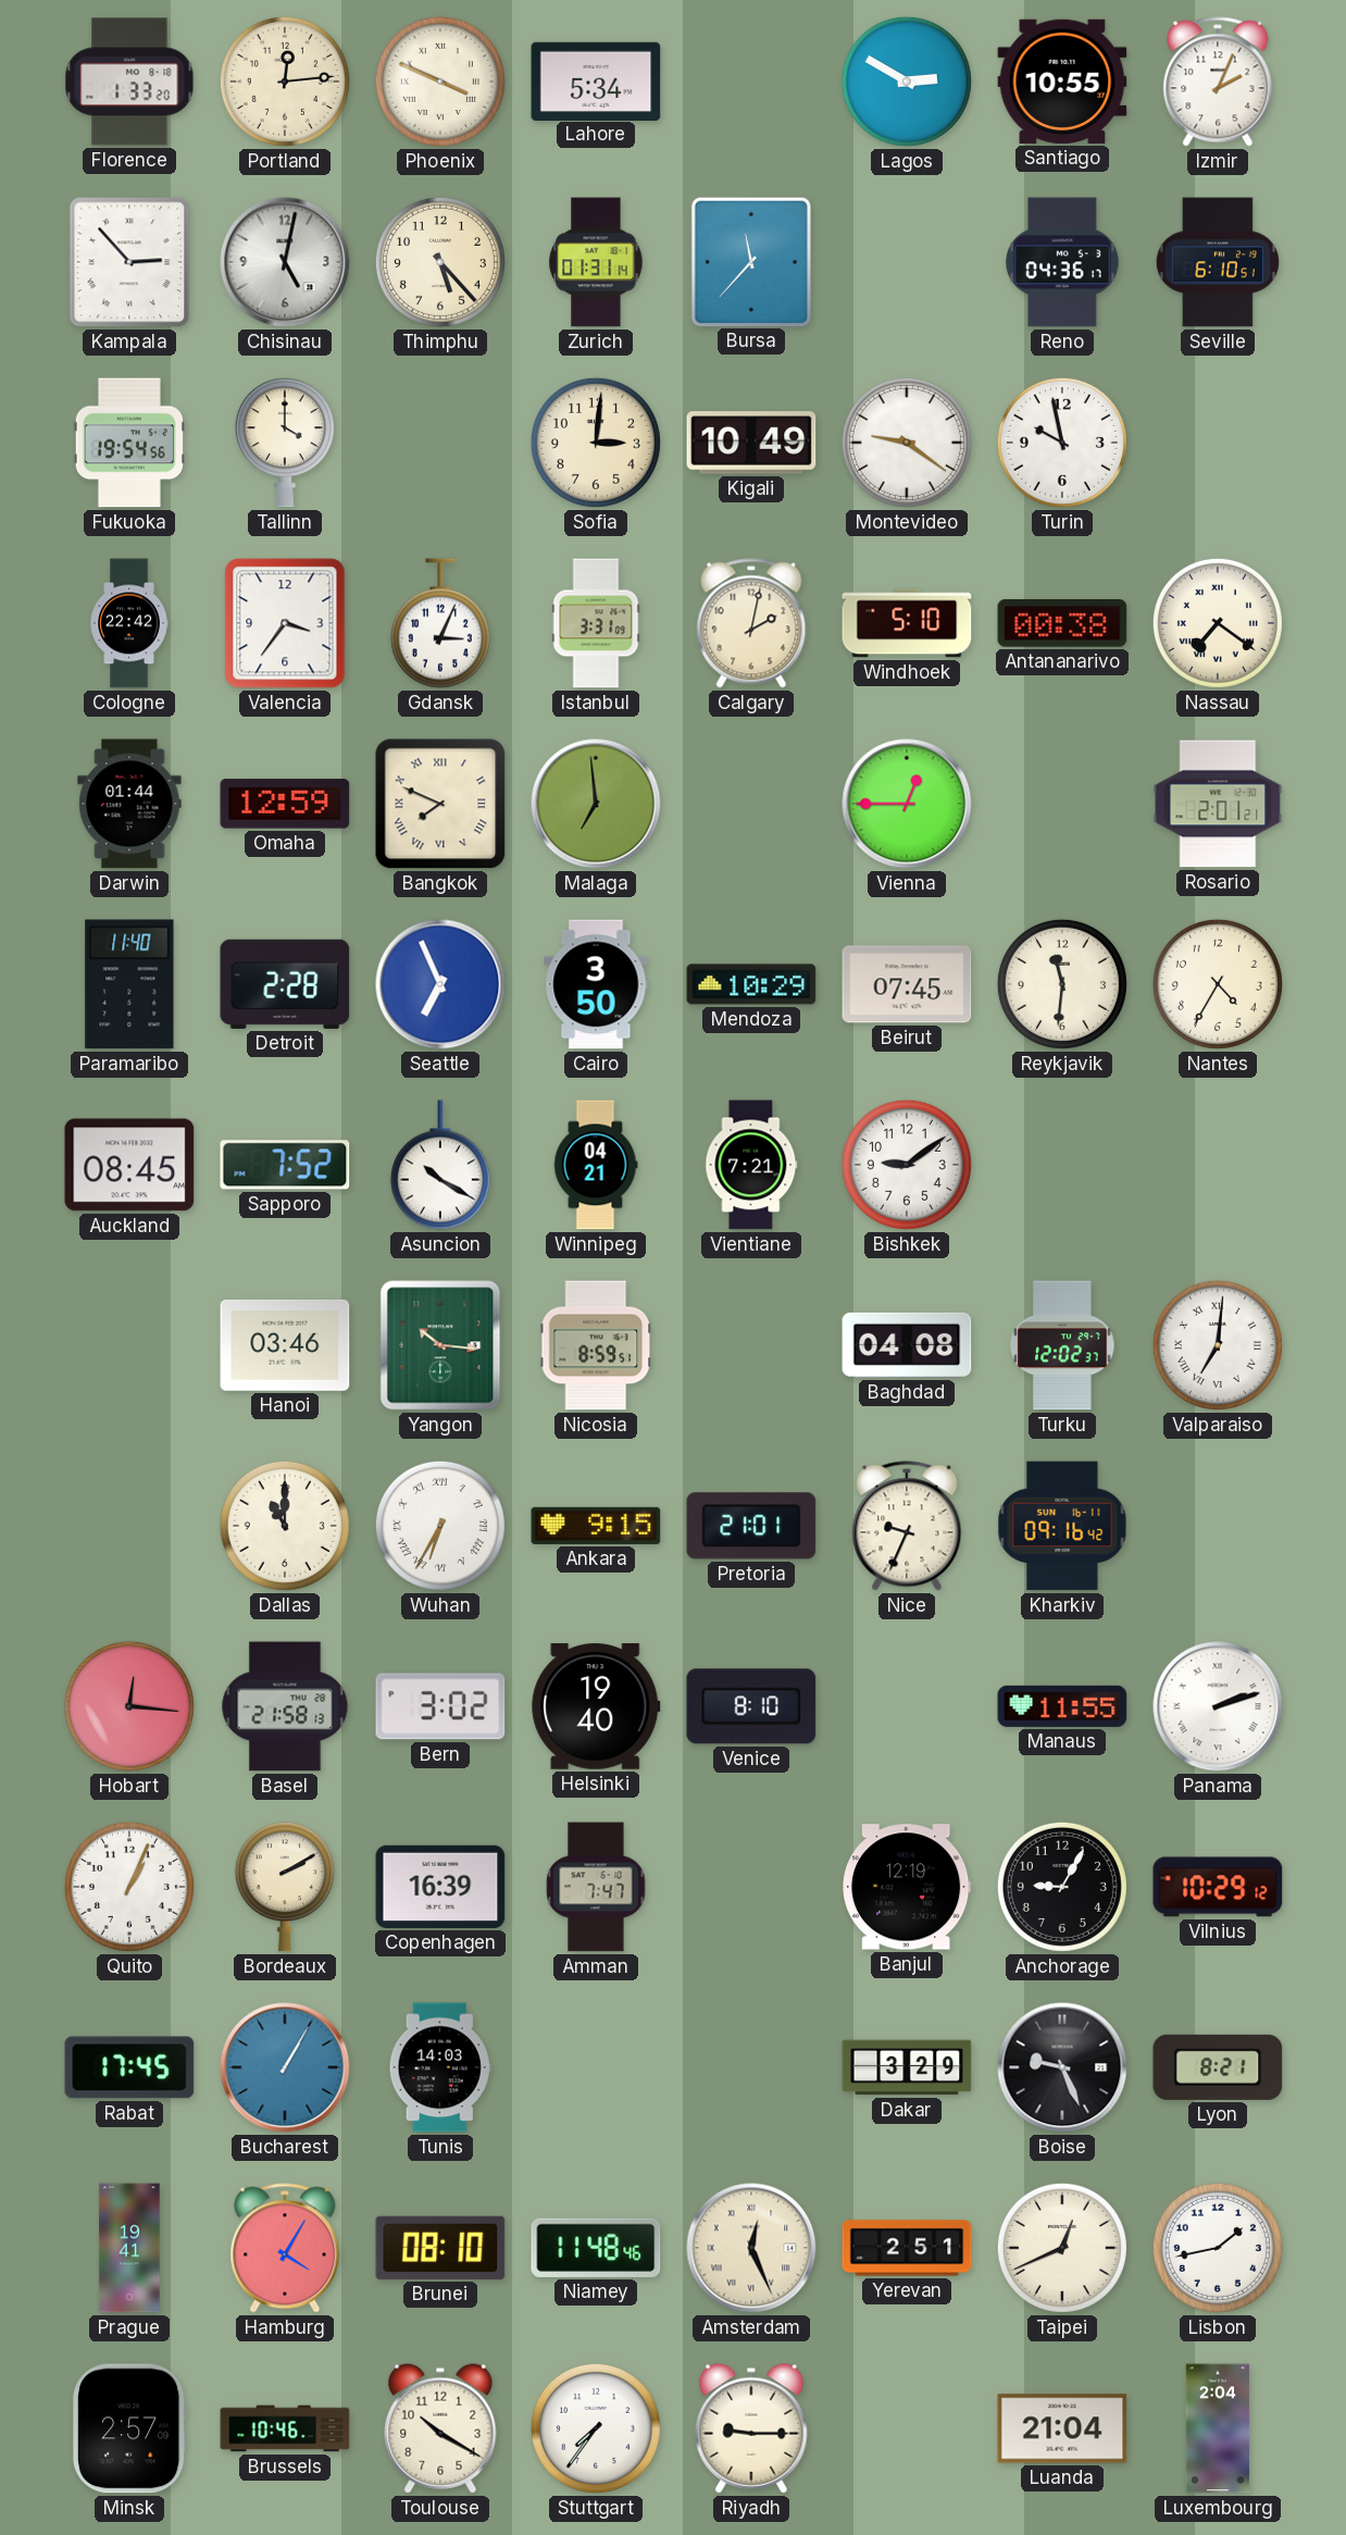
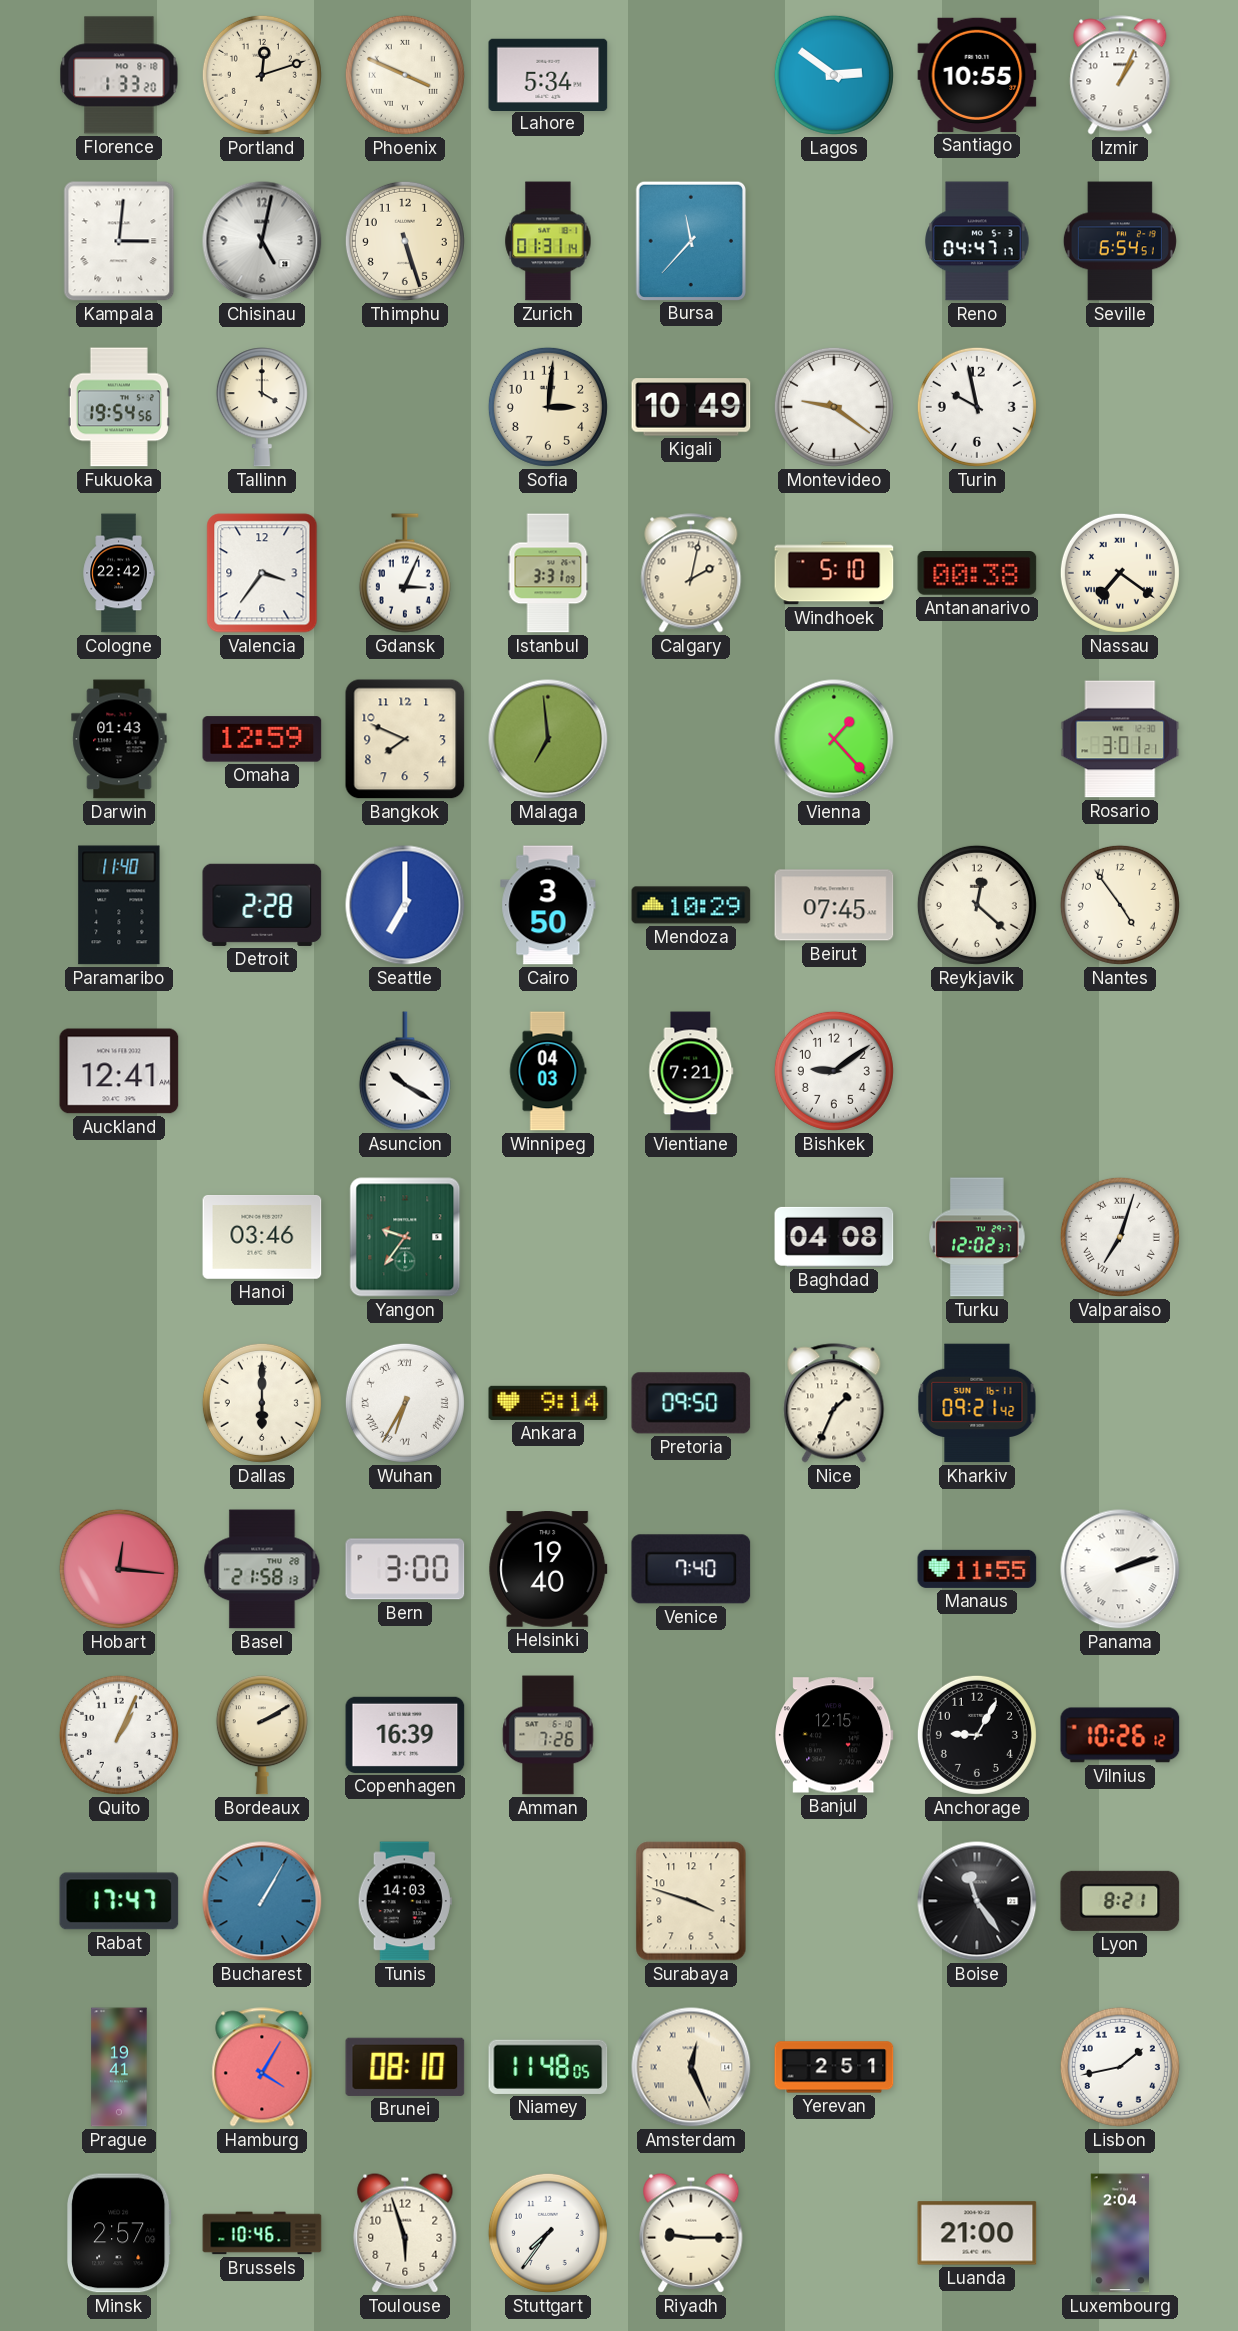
Portland: 12:14 -> 12:12 (262, 75)
Lagos: 2:50 -> 2:51 (834, 75)
Izmir: 2:04 -> 1:04 (1120, 75)
Kampala: 2:53 -> 3:01 (119, 241)
Thimphu: 5:23 -> 5:27 (405, 241)
Reno: 04:36 -> 04:47 (977, 241)
Seville: 6:10 -> 6:54 (1120, 241)
Darwin: 01:44 -> 01:43 (119, 739)
Bangkok numerals: Roman -> Arabic (405, 739)
Vienna: 12:45 -> 1:23 (834, 739)
Rosario: 2:01 -> 3:01 (1120, 739)
Seattle: 6:56 -> 7:00 (405, 905)
Reykjavik: 11:31 -> 12:22 (977, 905)
Nantes: 4:35 -> 4:54 (1120, 905)
Auckland: 08:45 -> 12:41 (119, 1071)
Sapporo: 7:52 -> none (285, 1165)
Winnipeg: 04:21 -> 04:03 (548, 1071)
Yangon: 10:16 -> 9:36 (405, 1237)
Nicosia: 8:59 -> none (596, 1345)
Valparaiso: 7:01 -> 7:03 (1120, 1237)
Dallas: 11:00 -> 6:00 (262, 1403)
Ankara: 9:15 -> 9:14 (548, 1403)
Pretoria: 21:01 -> 09:50 (691, 1403)
Nice: 9:34 -> 1:34 (834, 1403)
Kharkiv: 09:16 -> 09:21 (977, 1403)
Bern: 3:02 -> 3:00 (405, 1569)
Venice: 8:10 -> 7:40 (691, 1569)
Amman: 7:47 -> 7:26 (548, 1735)
Banjul: 12:19 -> 12:15 (834, 1735)
Vilnius: 10:29 -> 10:26 (1120, 1735)
Rabat: 17:45 -> 17:47 (119, 1901)
Surabaya: none -> 3:48 (691, 1901)
Dakar: 3:29 -> none (907, 2067)
Boise: 9:26 -> 11:24 (977, 1901)
Niamey: 11:48:46 -> 11:48:05 (548, 2067)
Taipei: 12:41 -> none (1062, 2248)
Toulouse: 10:20 -> 5:57 (405, 2233)
Luanda: 21:04 -> 21:00 (977, 2233)
